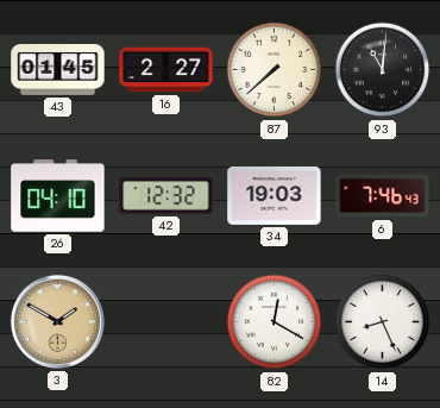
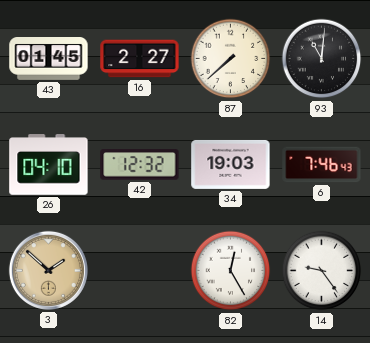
3: 1:50 -> 1:52 (48, 270)
82: 12:20 -> 12:25 (231, 271)
14: 8:26 -> 9:24 (322, 271)
